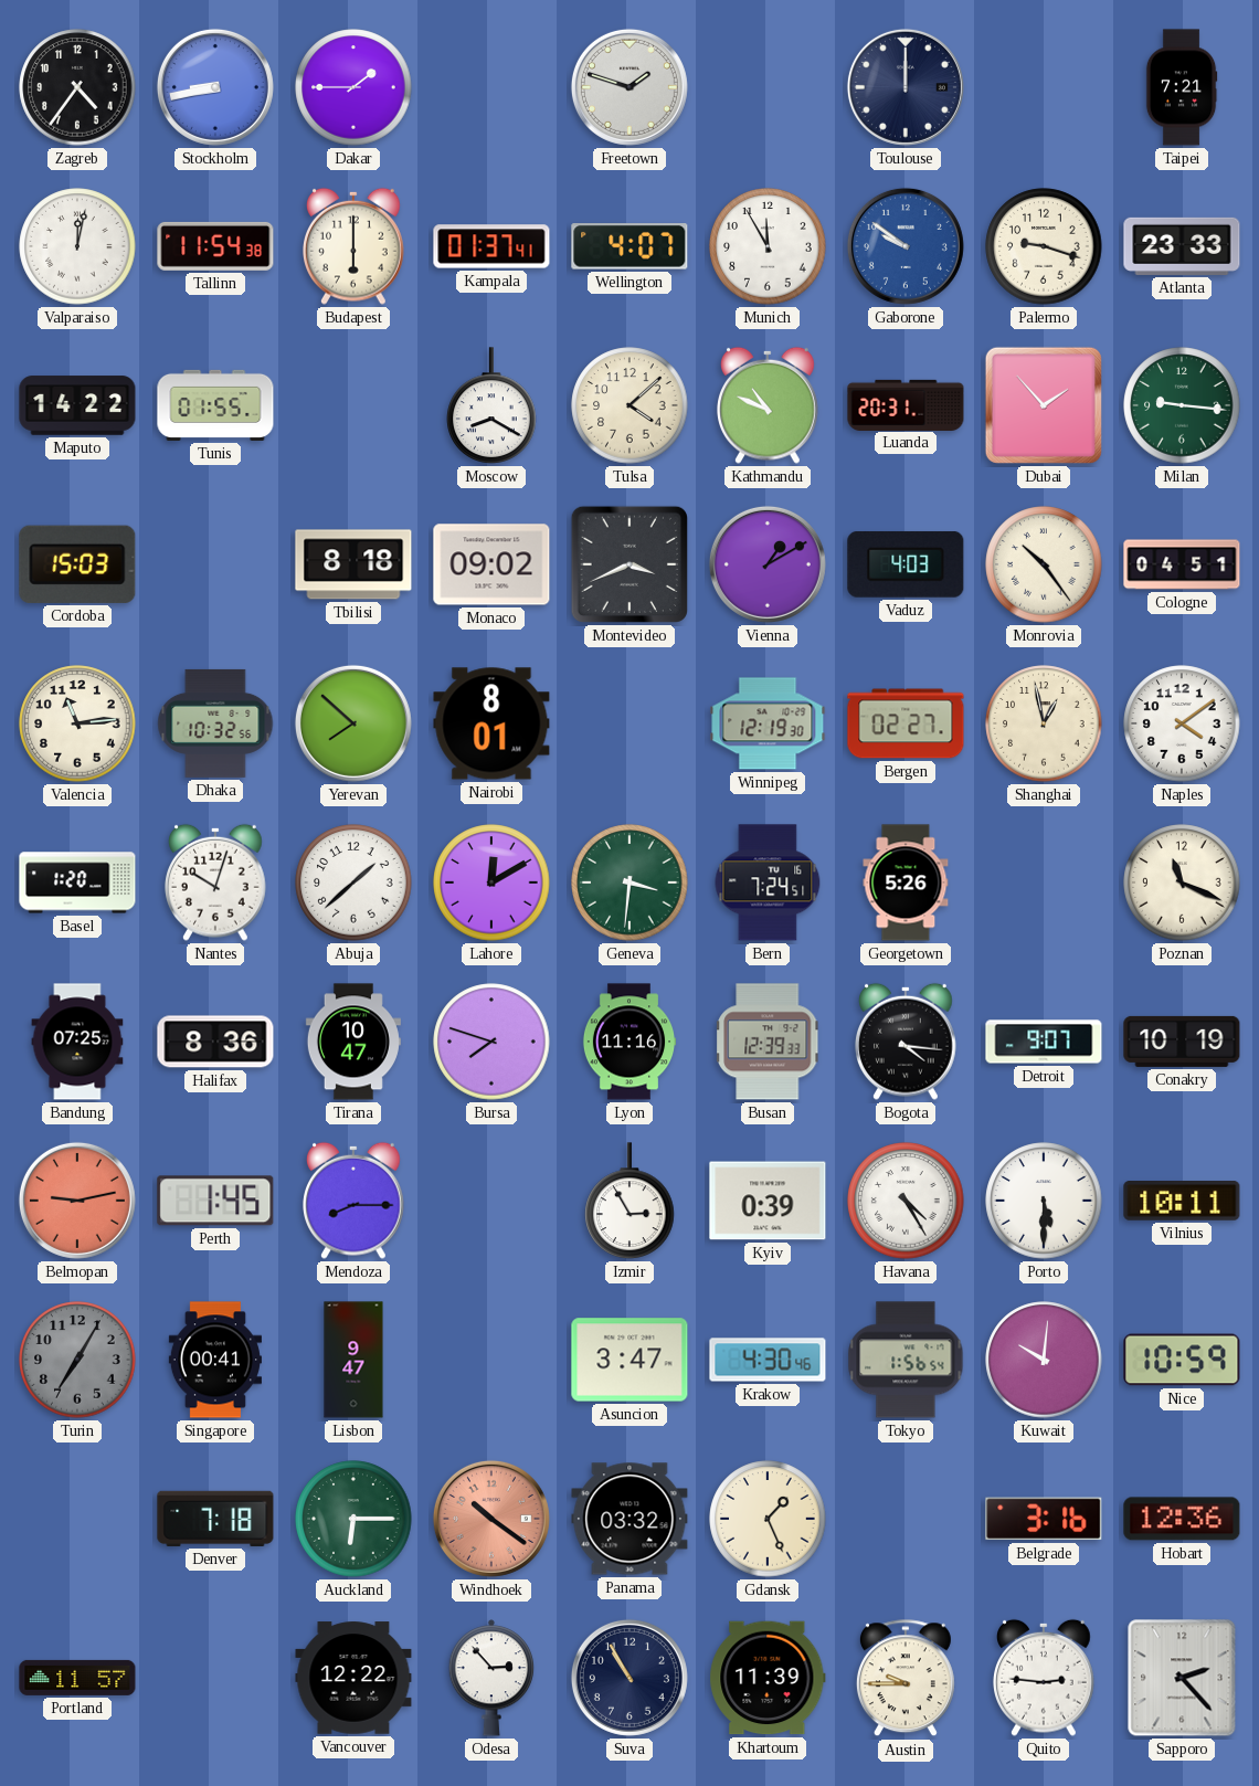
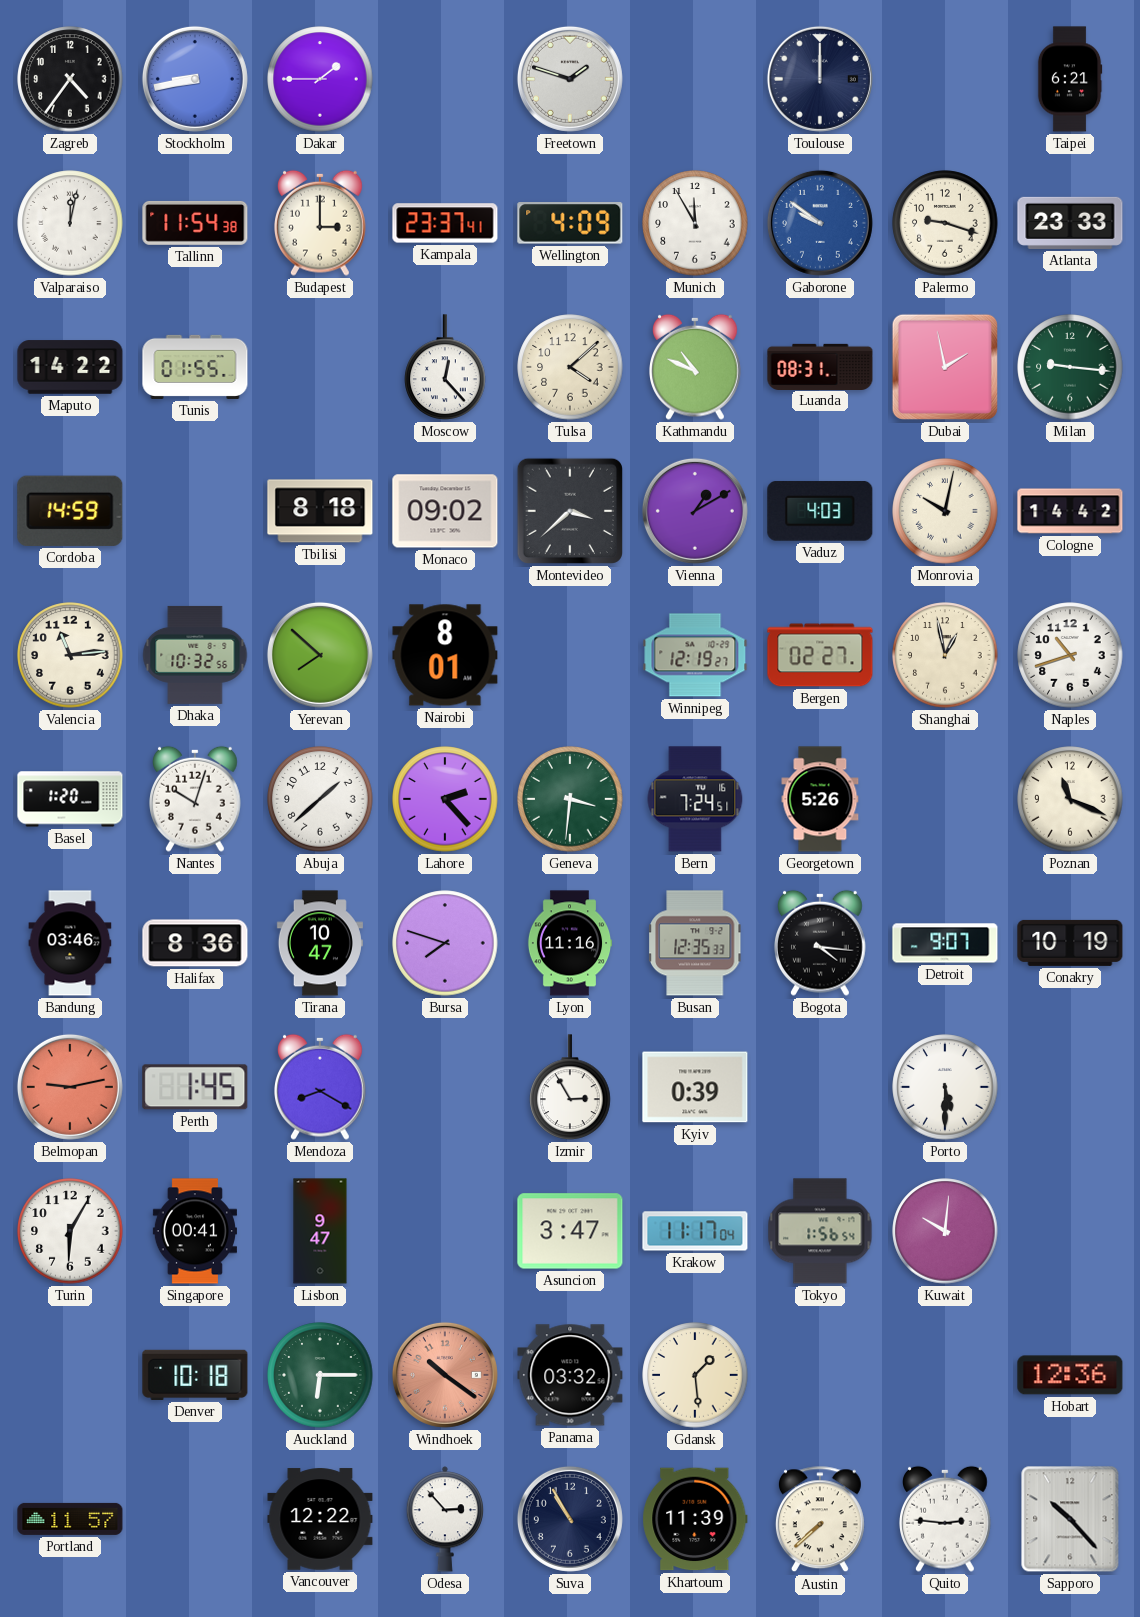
Taipei: 7:21 -> 6:21 (1070, 79)
Budapest: 6:00 -> 3:00 (321, 223)
Kampala: 01:37 -> 23:37 (445, 223)
Wellington: 4:07 -> 4:09 (570, 223)
Moscow: 8:20 -> 12:23 (445, 367)
Luanda: 20:31 -> 08:31 (820, 366)
Dubai: 1:53 -> 1:58 (945, 367)
Cordoba: 15:03 -> 14:59 (70, 511)
Montevideo: 3:41 -> 3:38 (570, 511)
Monrovia: 10:24 -> 10:02 (945, 511)
Cologne: 04:51 -> 14:42 (1070, 511)
Winnipeg: 12:19:30 -> 12:19:27 (695, 655)
Naples: 4:09 -> 10:42 (1070, 655)
Lahore: 12:10 -> 2:23 (445, 799)
Bandung: 07:25 -> 03:46 (70, 943)
Busan: 12:39 -> 12:35 (696, 943)
Mendoza: 8:15 -> 8:20 (321, 1087)
Havana: 4:25 -> none (906, 1201)
Vilnius: 10:11 -> none (1182, 1202)
Turin: 7:05 -> 6:05 (70, 1231)
Turin dial: grey -> white (70, 1231)
Krakow: 4:30 -> 11:17 (695, 1231)
Nice: 10:59 -> none (1182, 1360)
Denver: 7:18 -> 10:18 (195, 1375)
Gdansk: 1:26 -> 1:29 (695, 1375)
Belgrade: 3:16 -> none (1044, 1519)
Austin: 9:45 -> 7:38 (820, 1520)
Sapporo: 2:23 -> 10:23 (1070, 1519)
